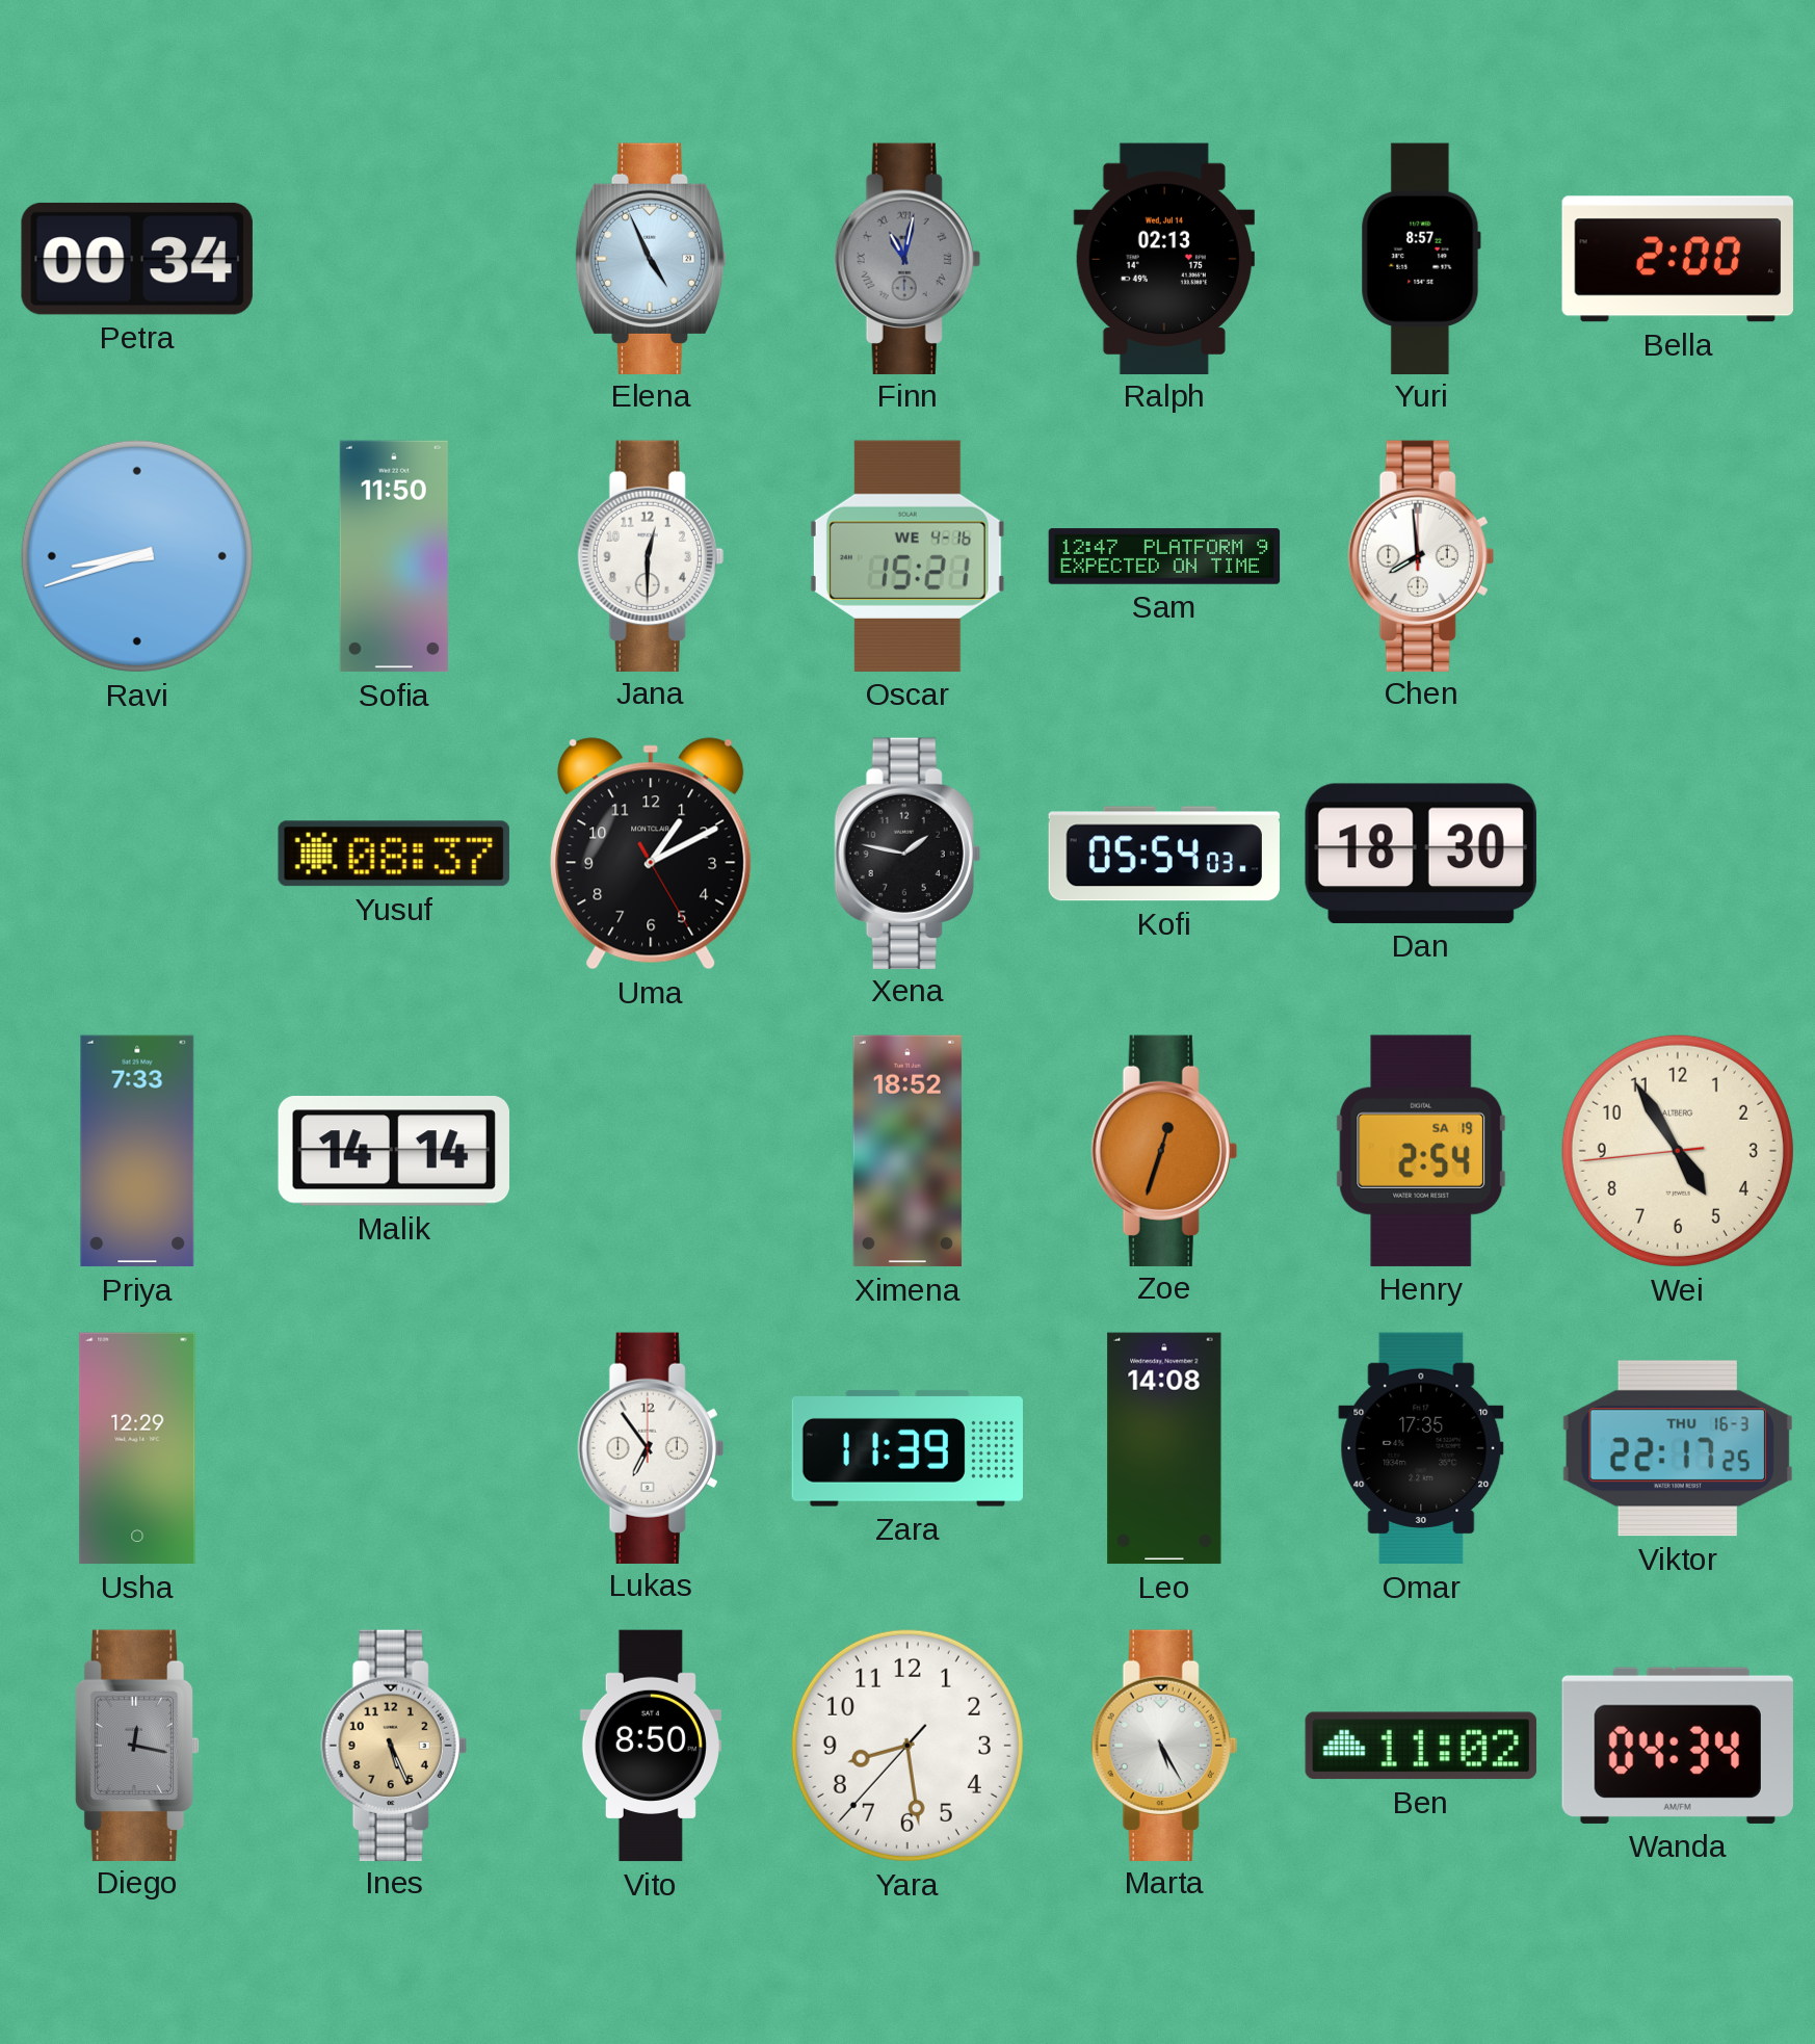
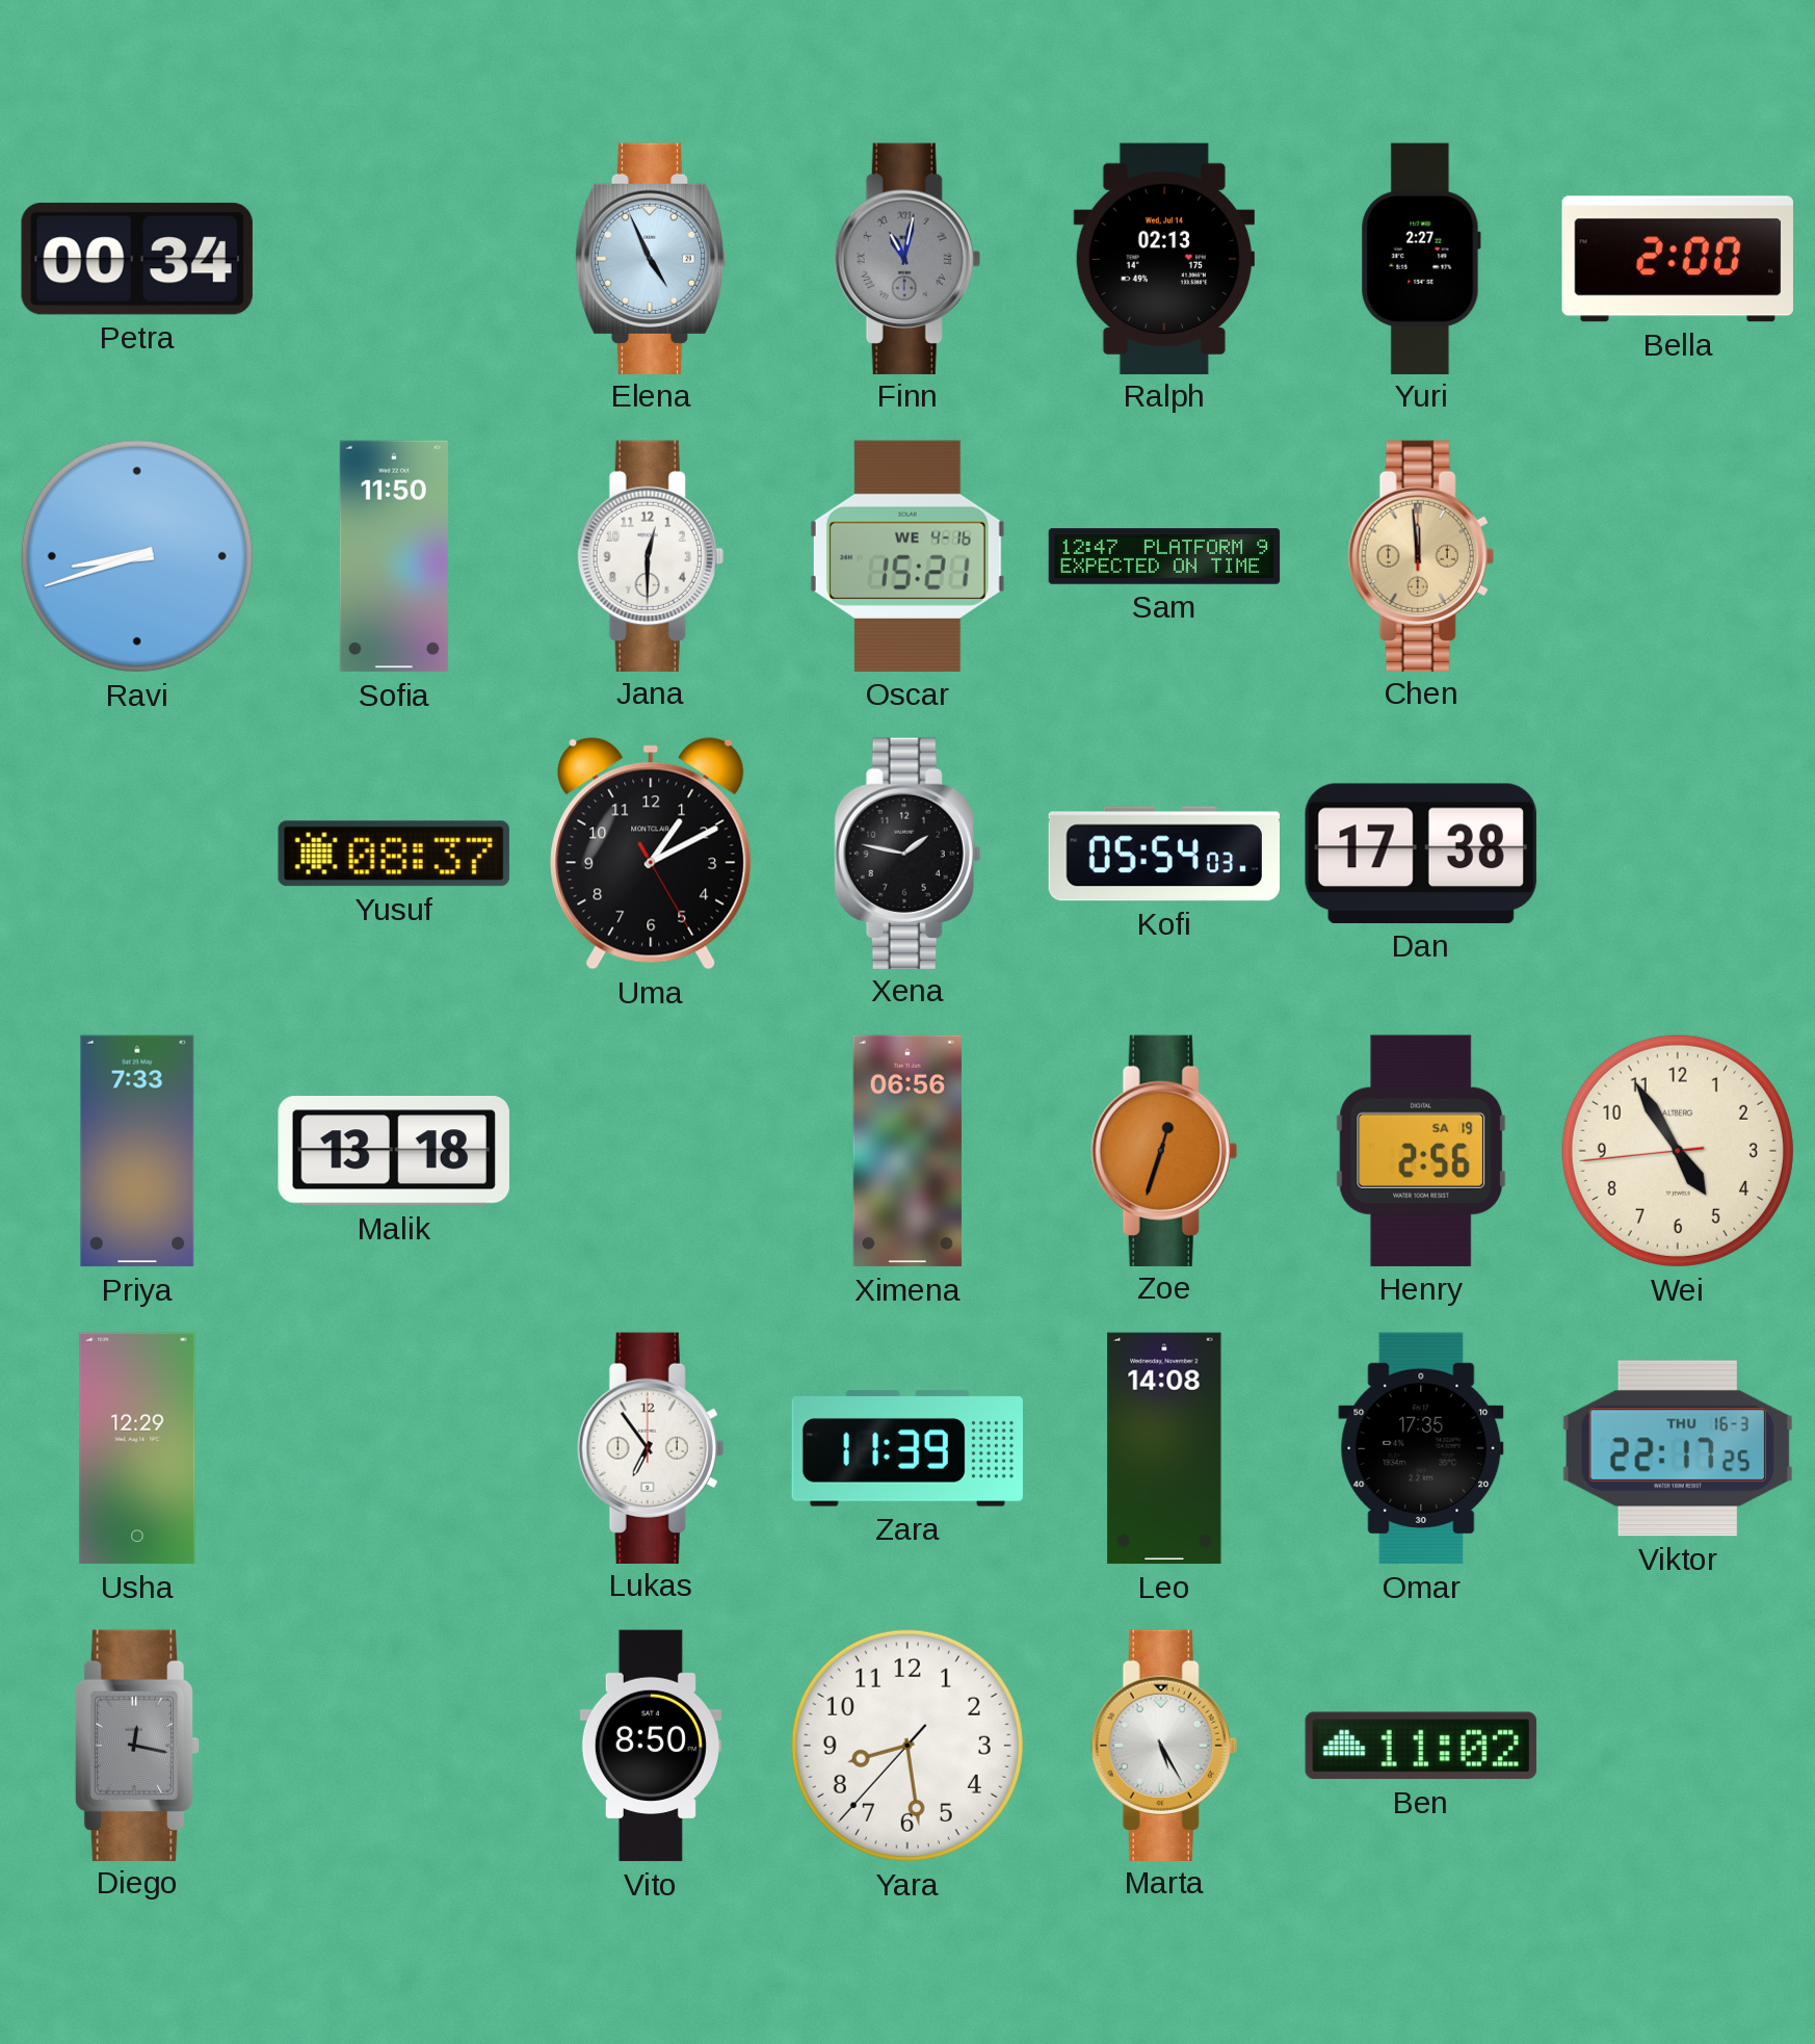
Yuri: 8:57 -> 2:27 (1421, 258)
Chen: 7:59 -> 11:59 (1421, 555)
Chen dial: white -> champagne (1421, 555)
Dan: 18:30 -> 17:38 (1421, 854)
Malik: 14:14 -> 13:18 (394, 1152)
Ximena: 18:52 -> 06:56 (908, 1151)
Henry: 2:54 -> 2:56 (1421, 1151)
Ines: 5:26 -> none (394, 1745)
Wanda: 04:34 -> none (1678, 1746)
